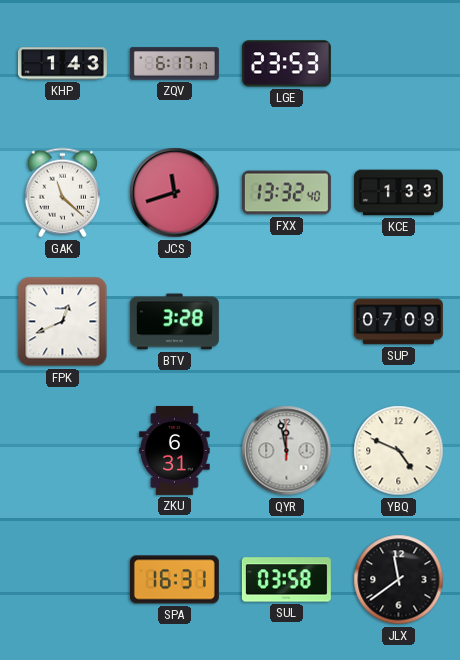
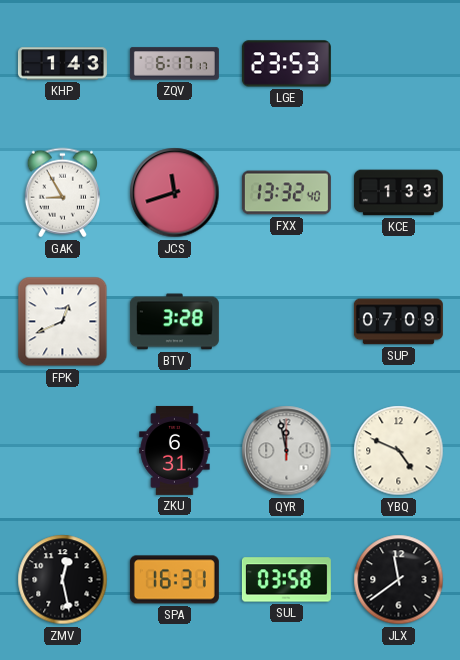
GAK: 11:22 -> 8:55 (62, 193)
ZMV: none -> 12:28 (63, 580)
